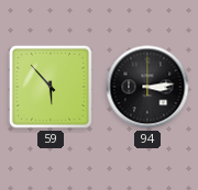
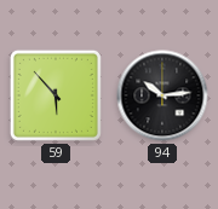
94: 3:14 -> 10:14 (162, 95)
